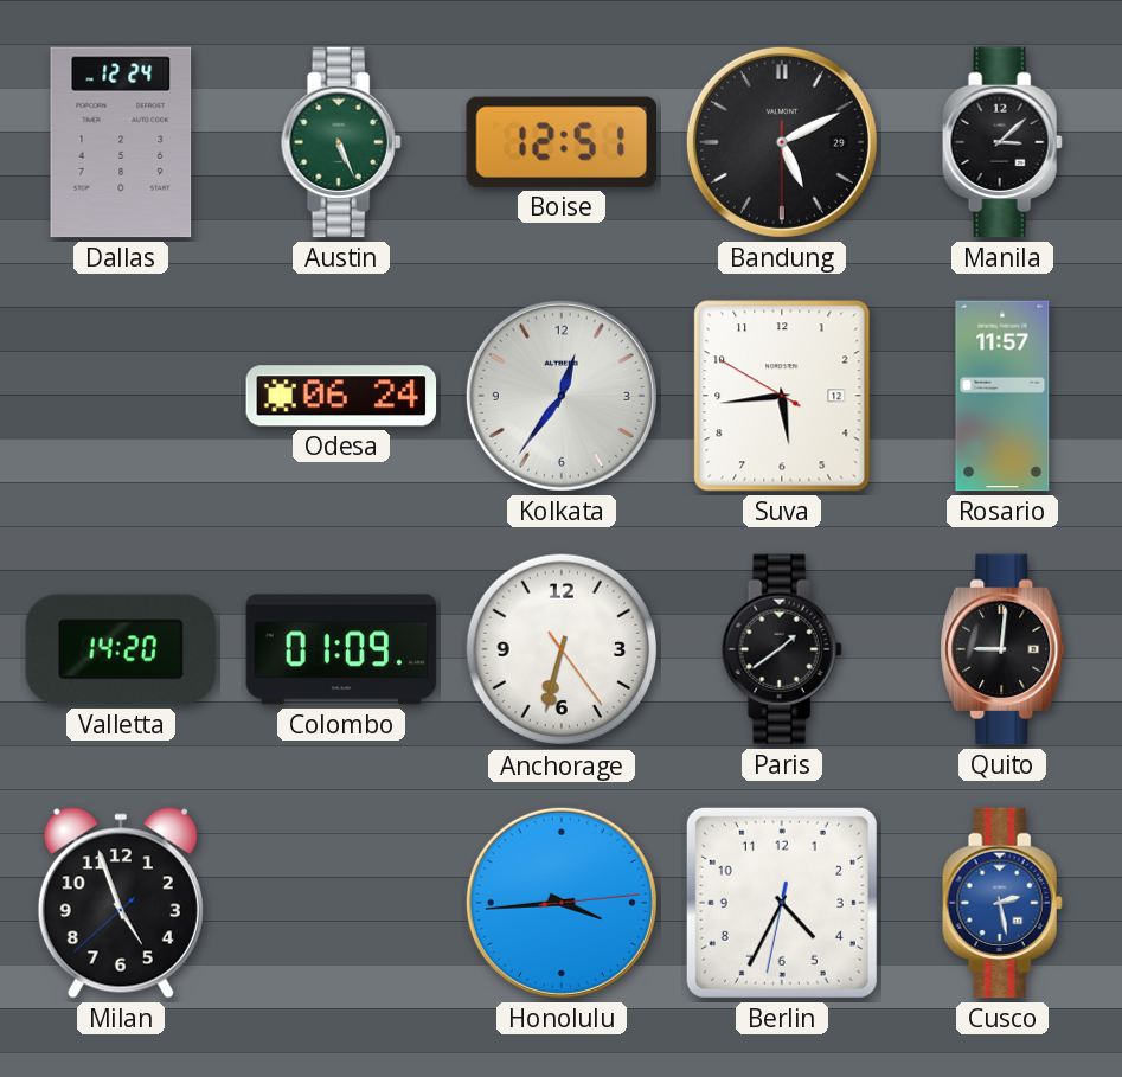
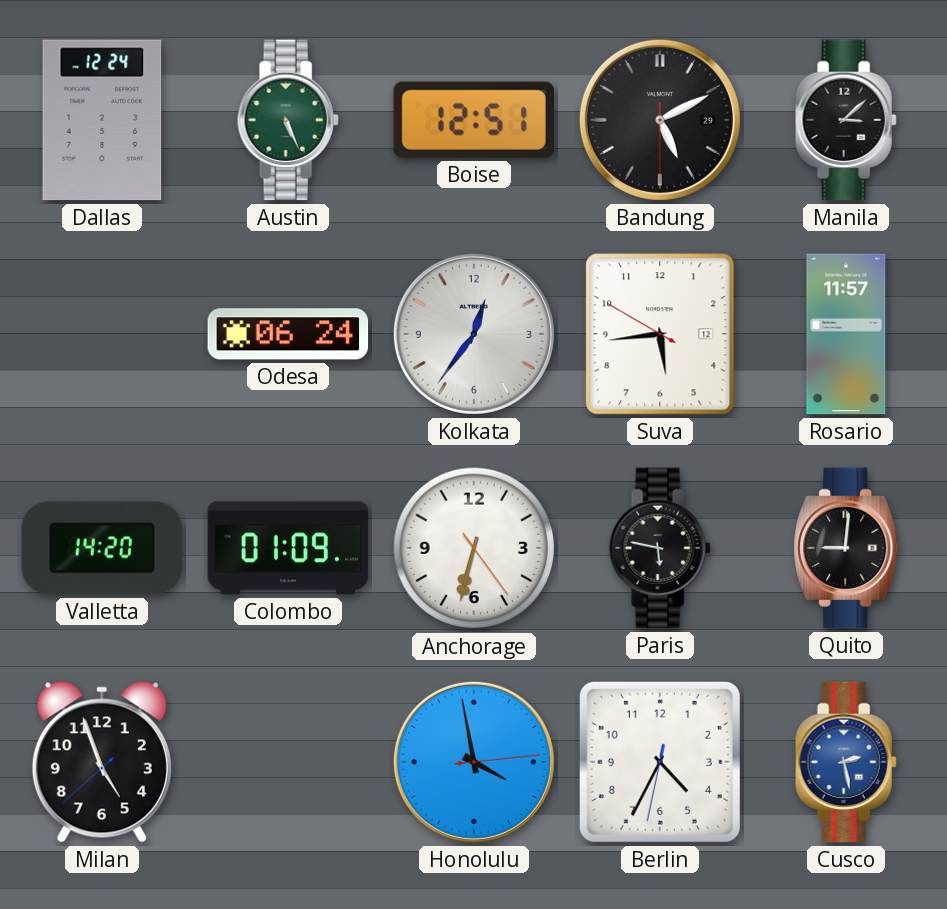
Paris: 1:39 -> 5:47 (660, 548)
Honolulu: 3:44 -> 3:58 (474, 762)
